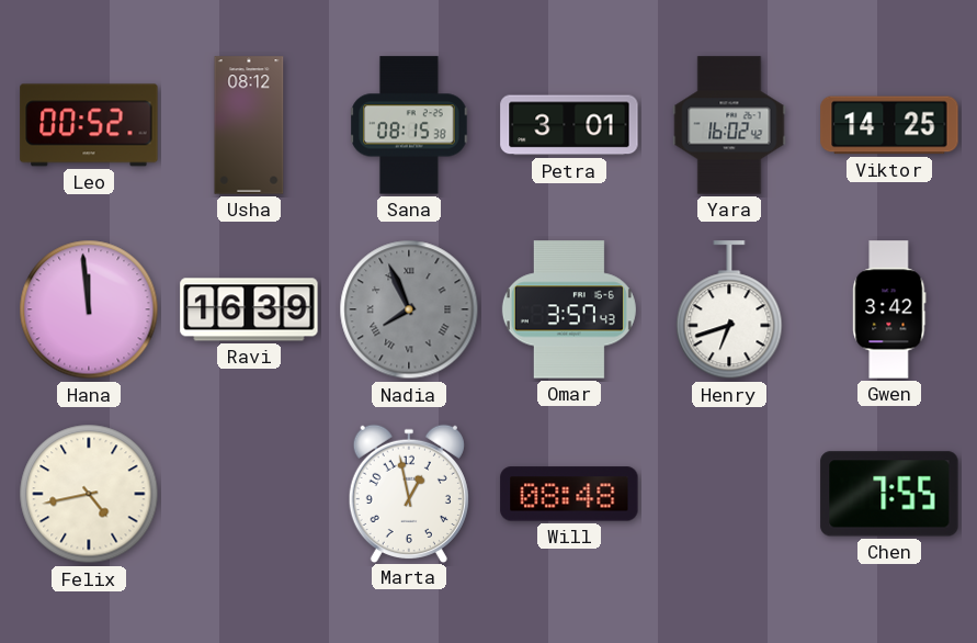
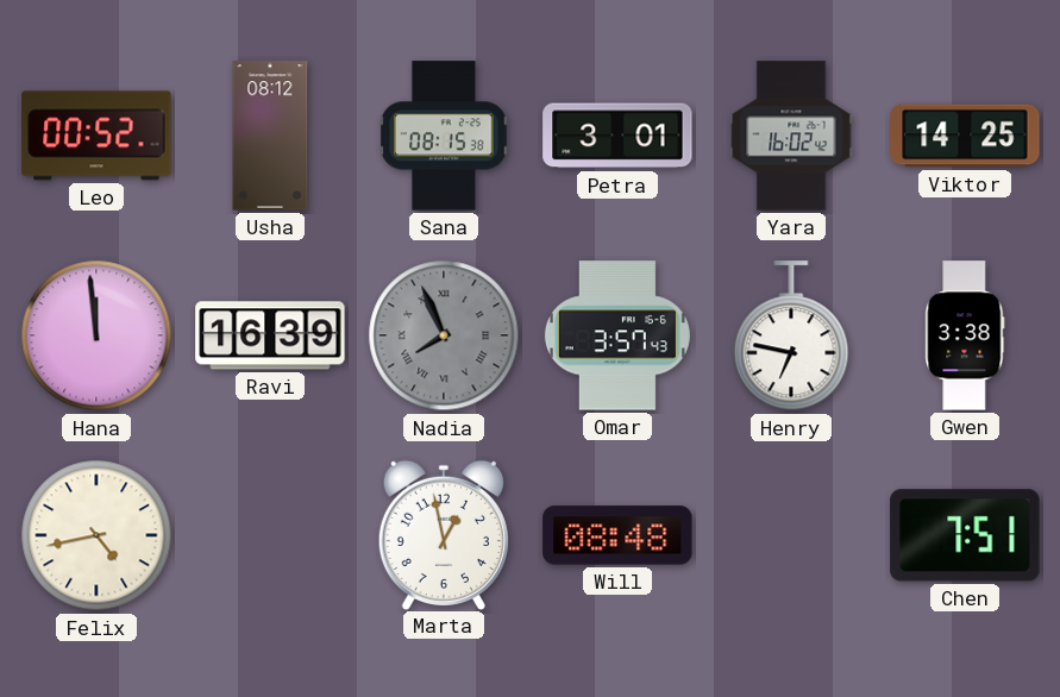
Henry: 6:42 -> 6:47 (791, 337)
Gwen: 3:42 -> 3:38 (965, 335)
Chen: 7:55 -> 7:51 (965, 535)
